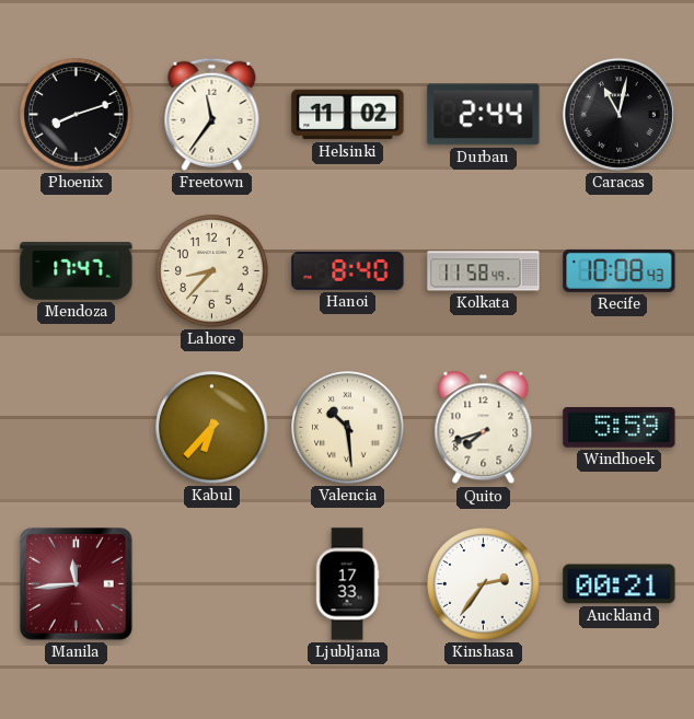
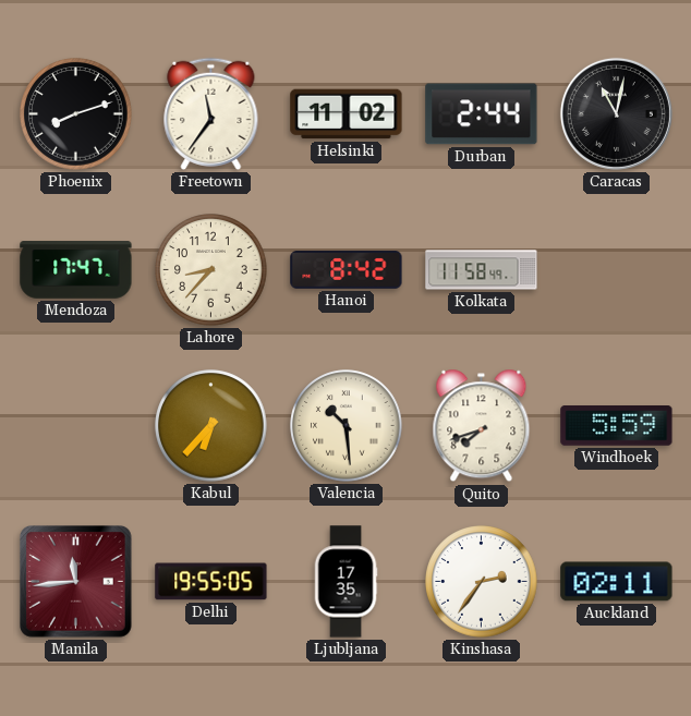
Hanoi: 8:40 -> 8:42 (347, 270)
Recife: 10:08 -> none (620, 270)
Delhi: none -> 19:55 (211, 582)
Ljubljana: 17:33 -> 17:35 (346, 582)
Auckland: 00:21 -> 02:11 (617, 582)
